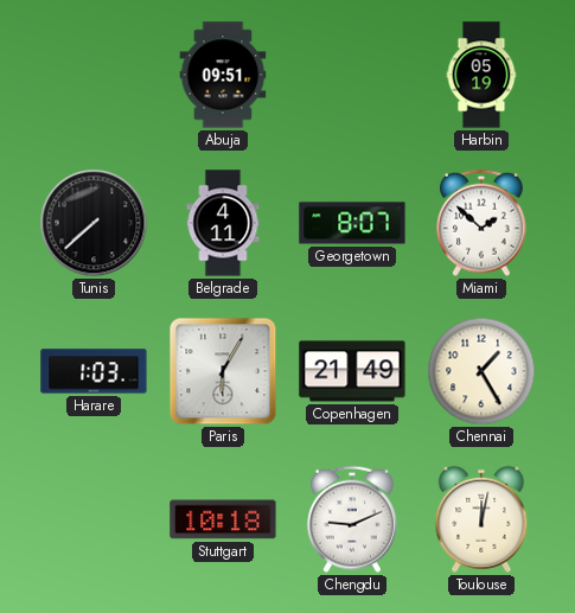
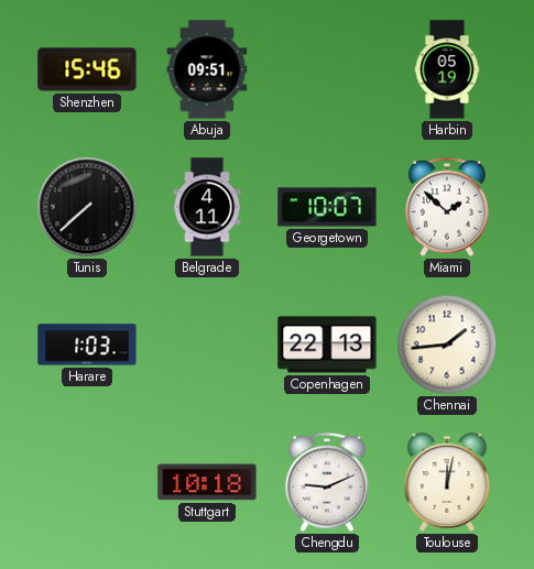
Shenzhen: none -> 15:46 (87, 69)
Georgetown: 8:07 -> 10:07 (327, 207)
Paris: 6:05 -> none (223, 371)
Copenhagen: 21:49 -> 22:13 (327, 344)
Chennai: 1:25 -> 1:44 (447, 344)
